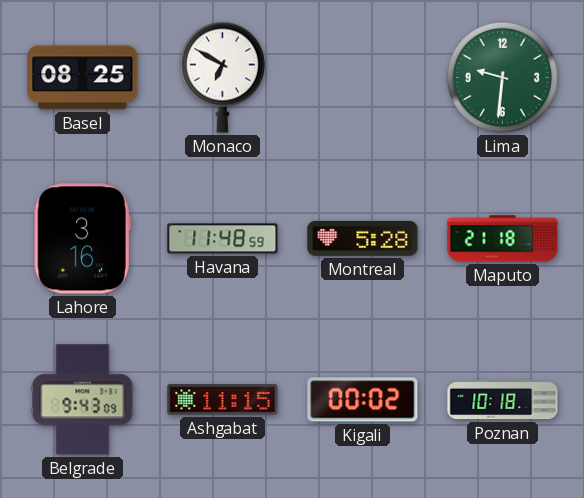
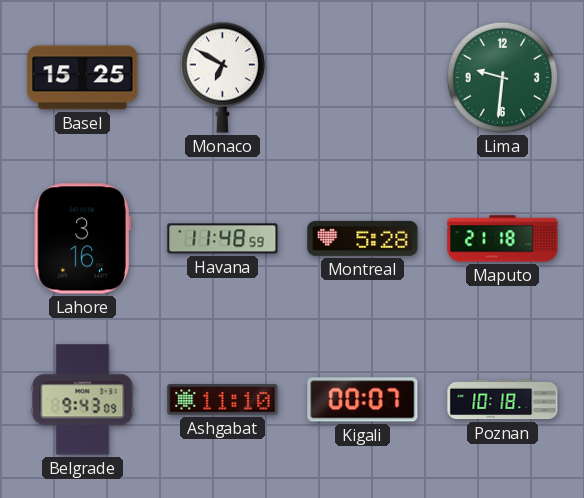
Basel: 08:25 -> 15:25 (83, 78)
Ashgabat: 11:15 -> 11:10 (223, 400)
Kigali: 00:02 -> 00:07 (363, 400)
